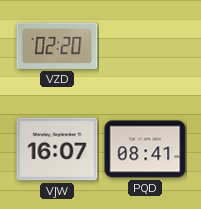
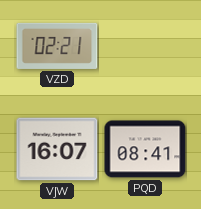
VZD: 02:20 -> 02:21 (57, 46)
